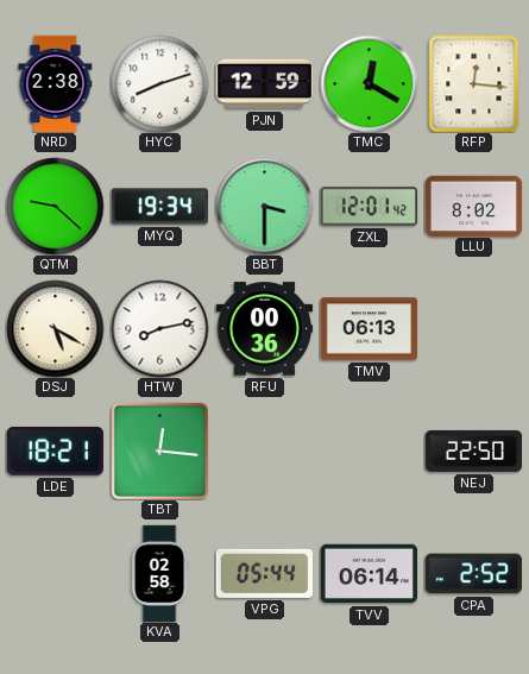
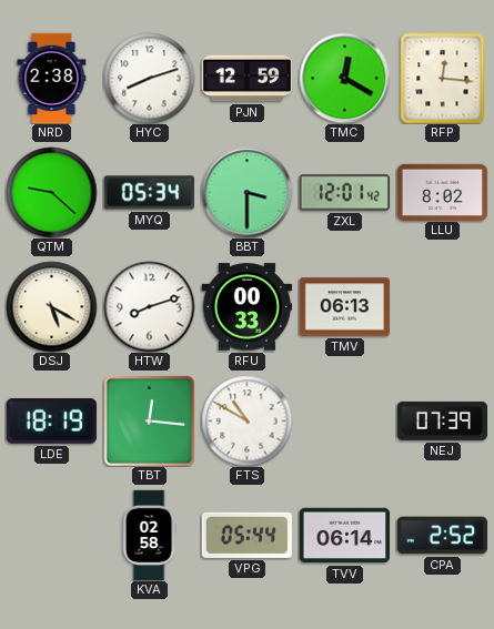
MYQ: 19:34 -> 05:34 (149, 193)
HTW: 8:13 -> 8:12 (149, 306)
RFU: 00:36 -> 00:33 (246, 307)
LDE: 18:21 -> 18:19 (51, 420)
FTS: none -> 10:50 (246, 420)
NEJ: 22:50 -> 07:39 (442, 420)
